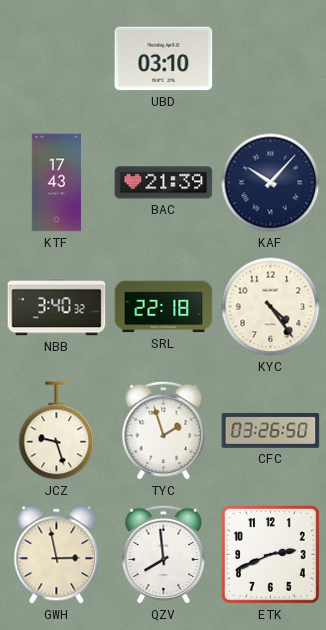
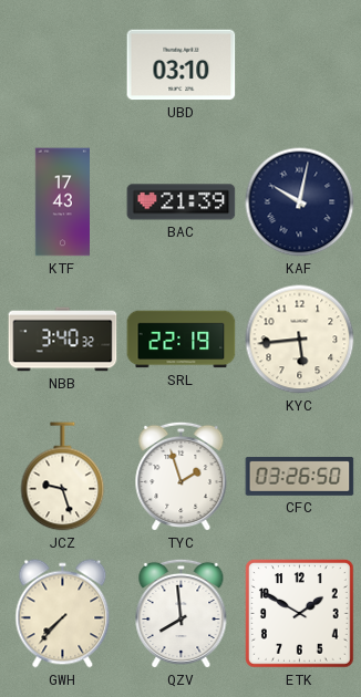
KAF: 10:07 -> 10:02 (300, 202)
SRL: 22:18 -> 22:19 (182, 340)
KYC: 4:24 -> 5:44 (300, 340)
GWH: 2:58 -> 7:37 (63, 614)
ETK: 2:41 -> 1:50 (300, 614)
